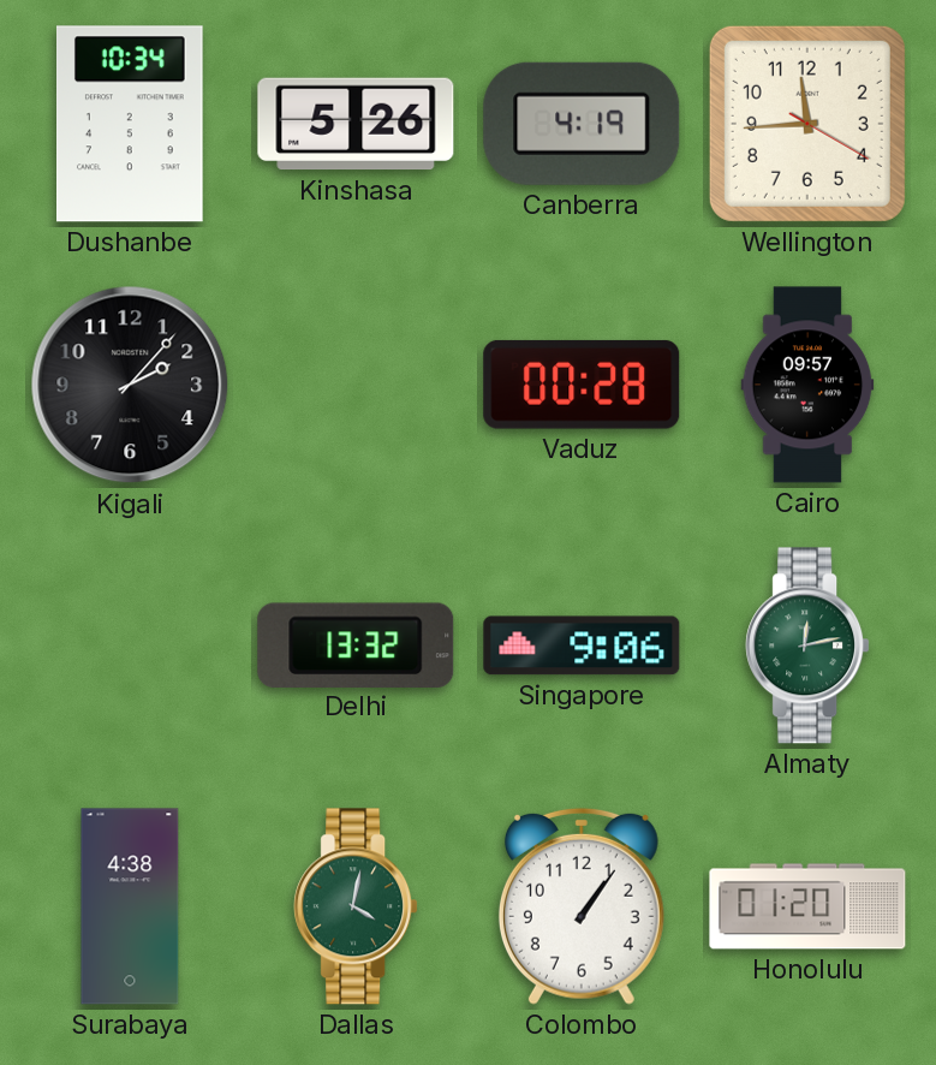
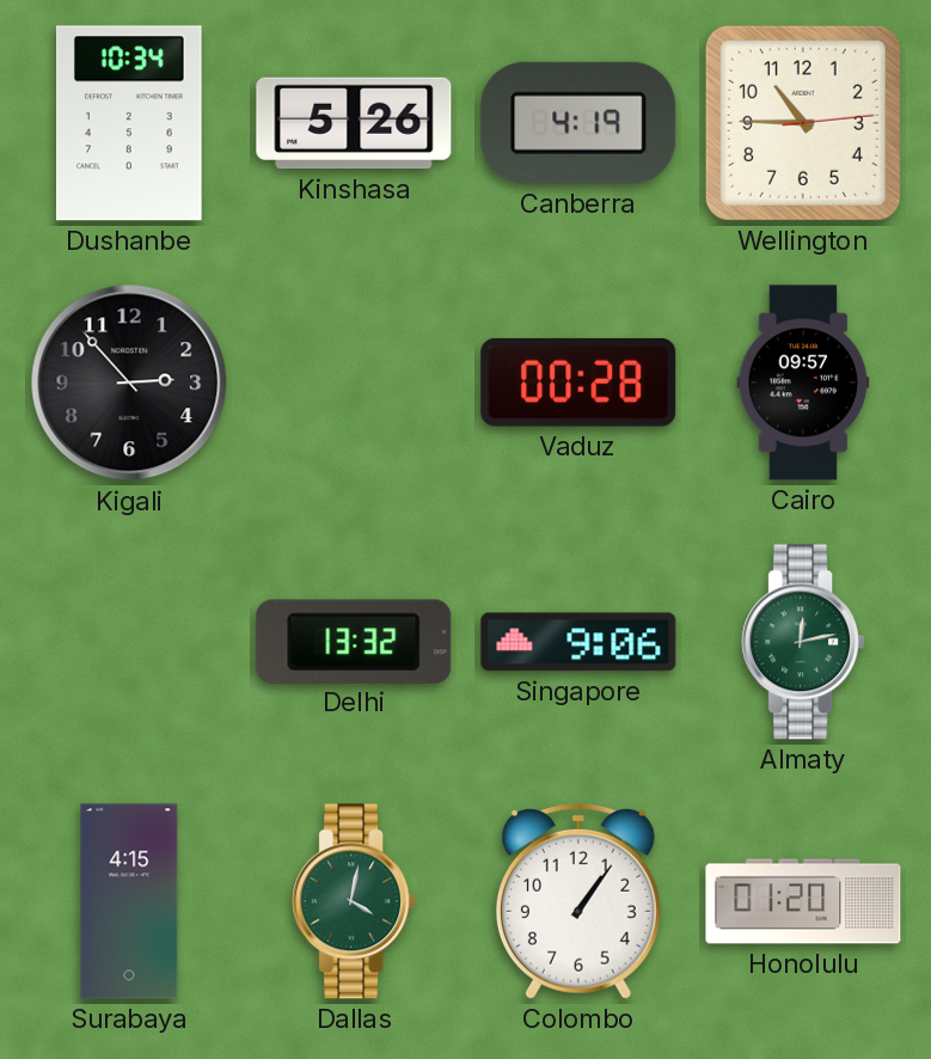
Wellington: 11:44 -> 10:45 (803, 123)
Kigali: 2:07 -> 2:53 (129, 382)
Surabaya: 4:38 -> 4:15 (129, 901)
